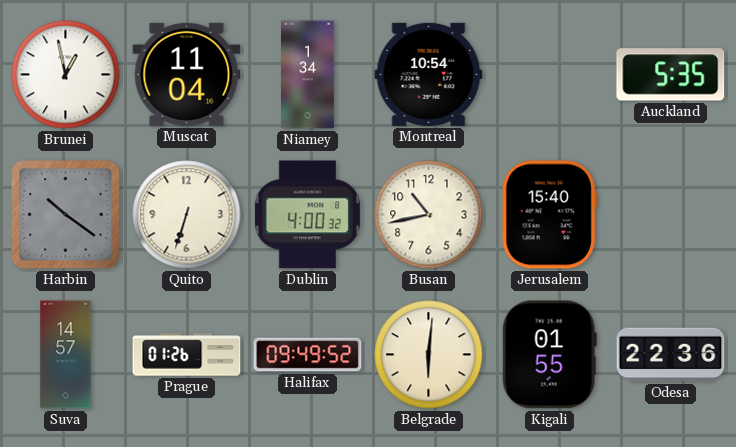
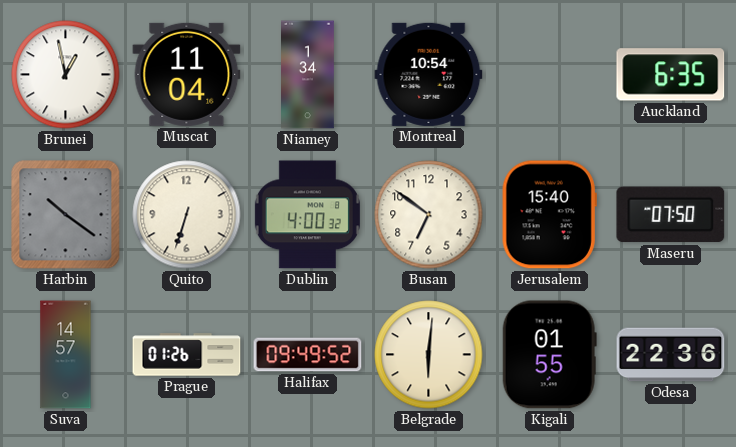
Auckland: 5:35 -> 6:35 (671, 75)
Busan: 10:43 -> 6:51 (429, 215)
Maseru: none -> 07:50 (671, 215)
